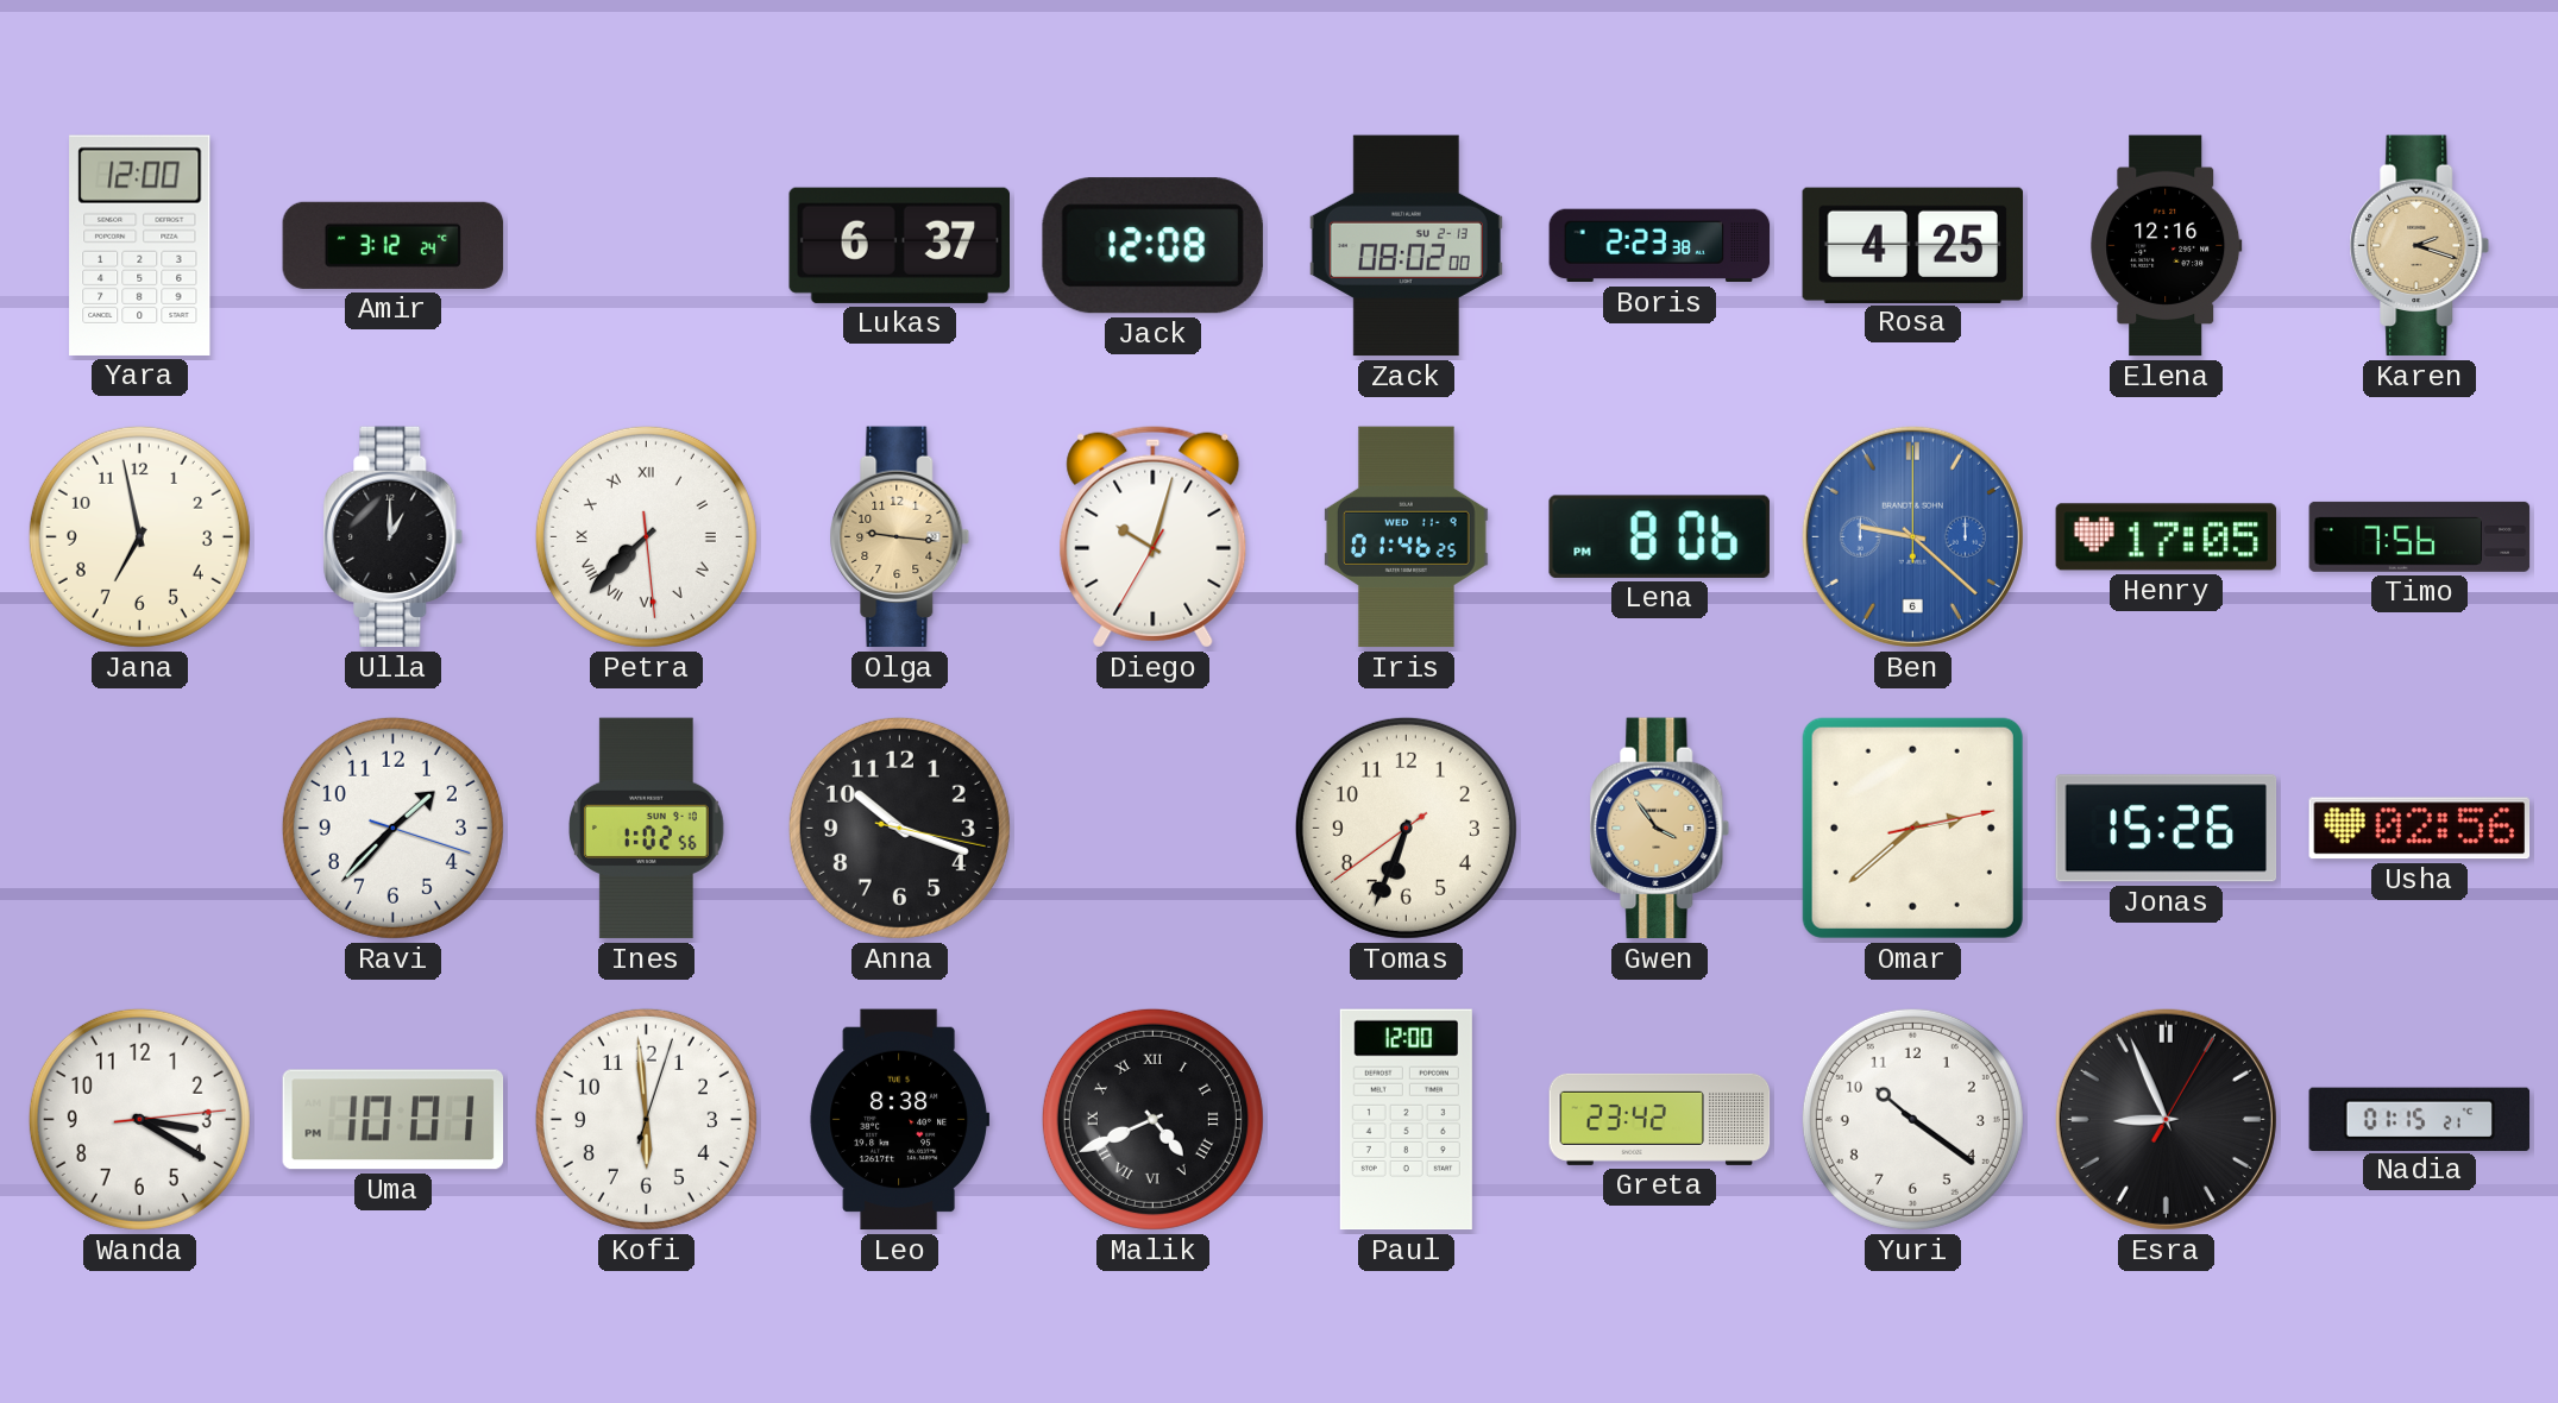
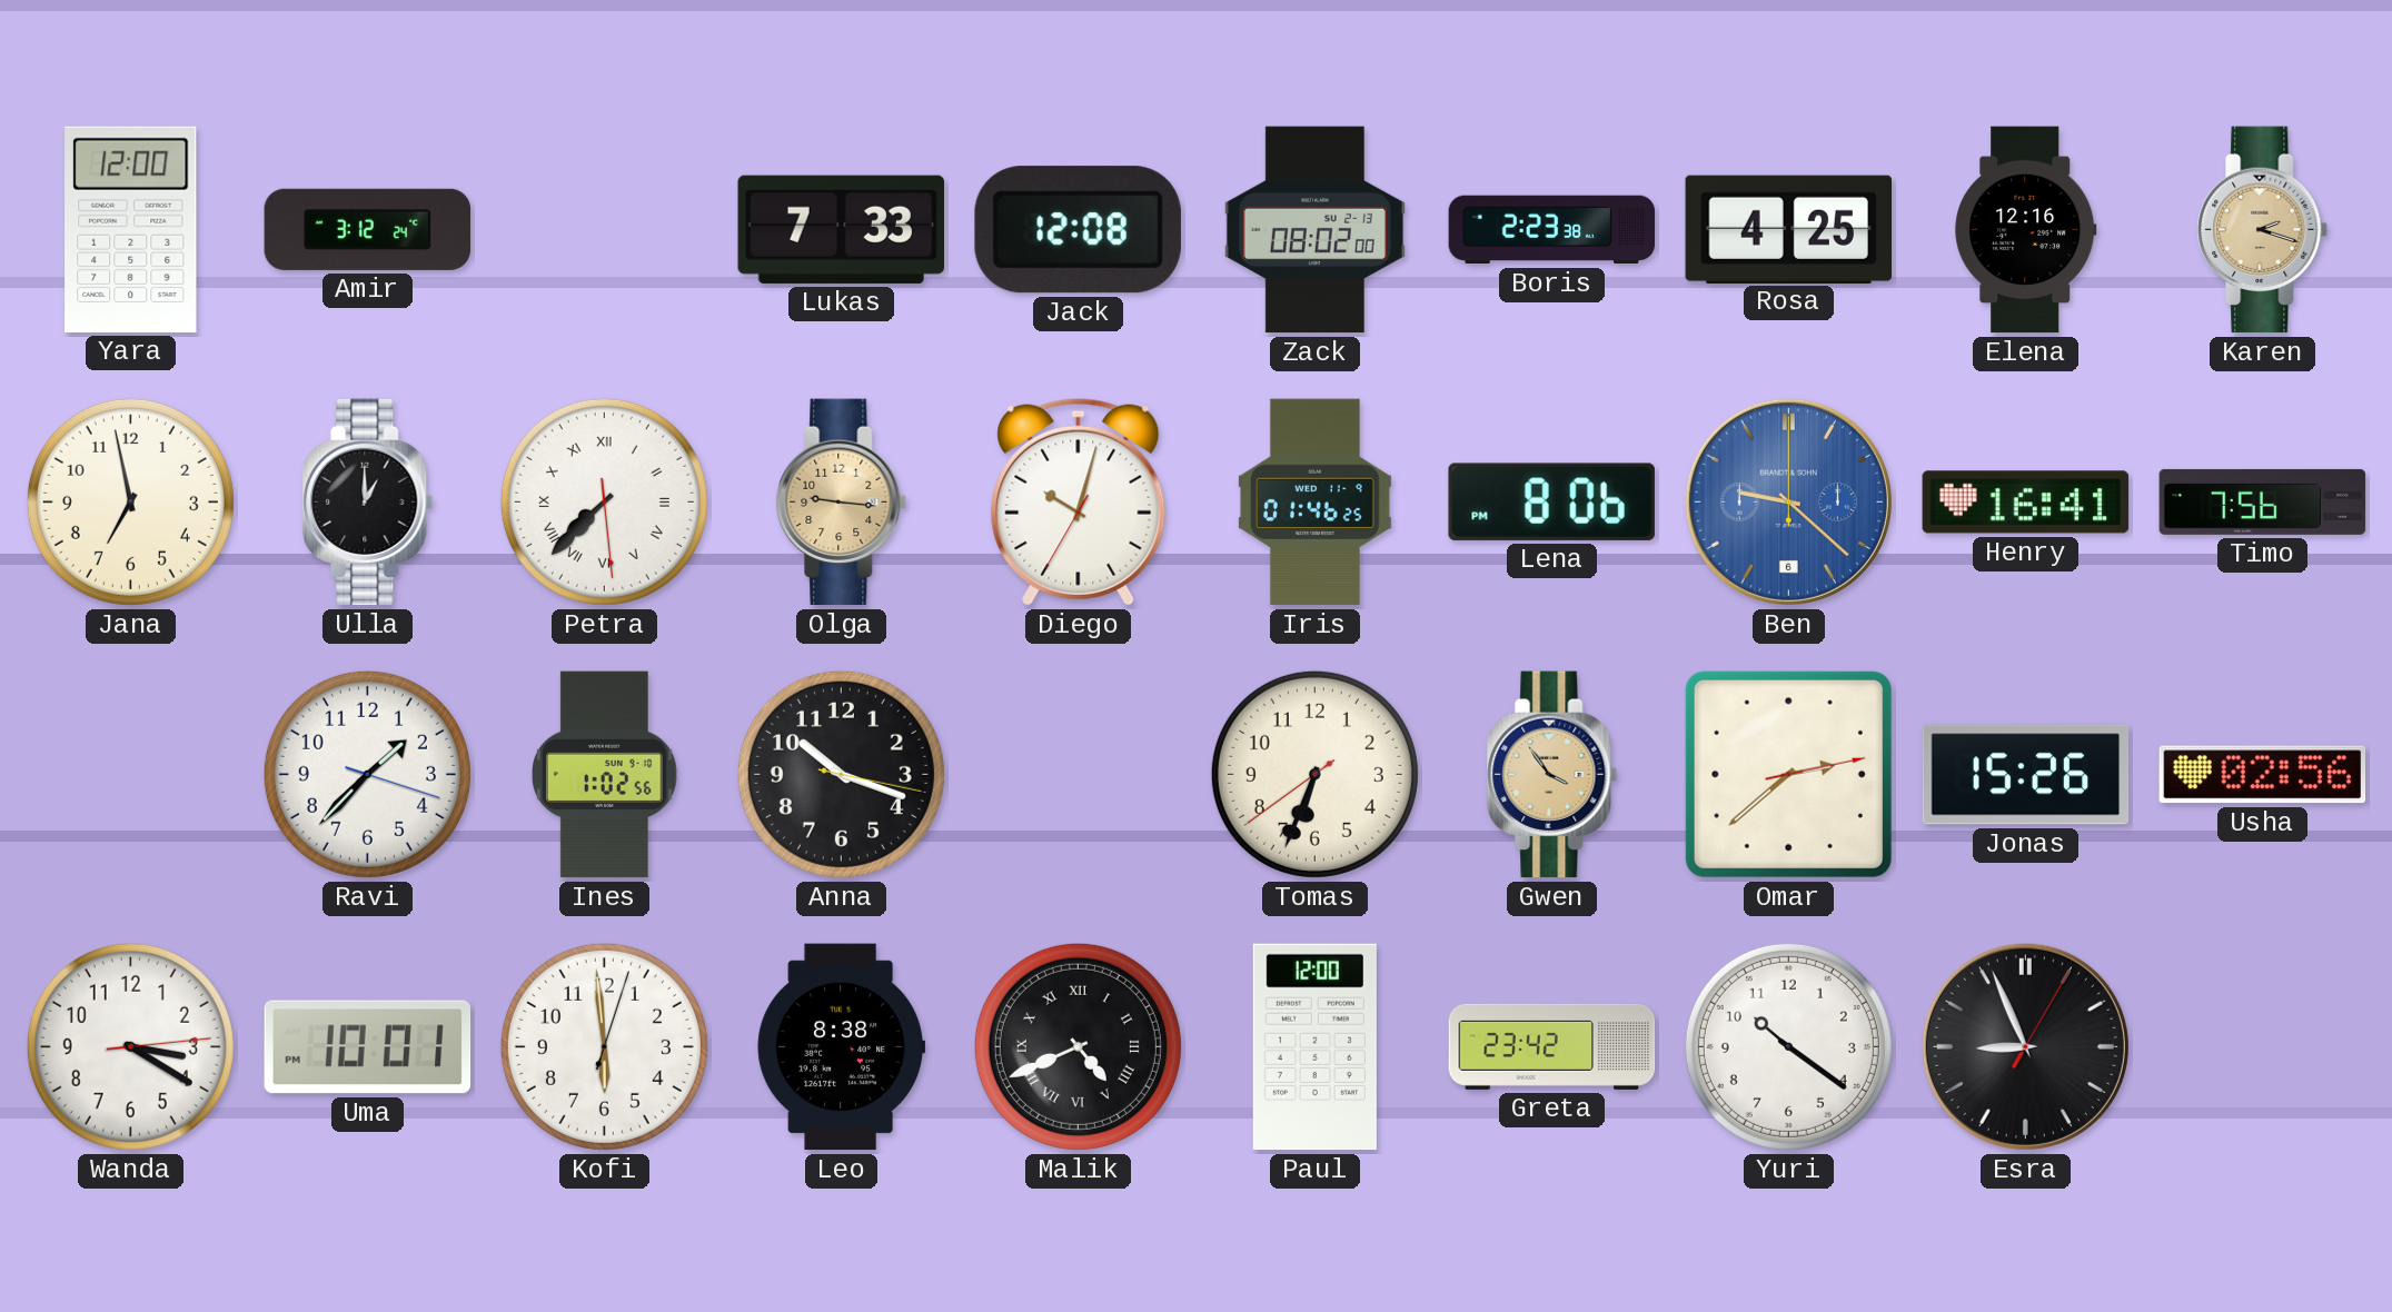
Lukas: 6:37 -> 7:33 (841, 229)
Henry: 17:05 -> 16:41 (2026, 503)
Nadia: 01:15 -> none (2420, 1119)
